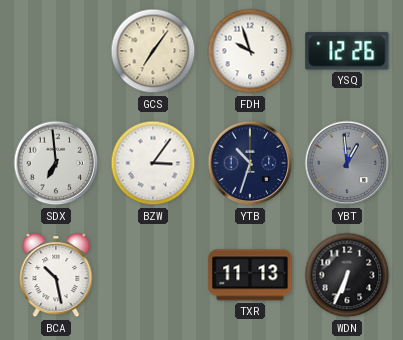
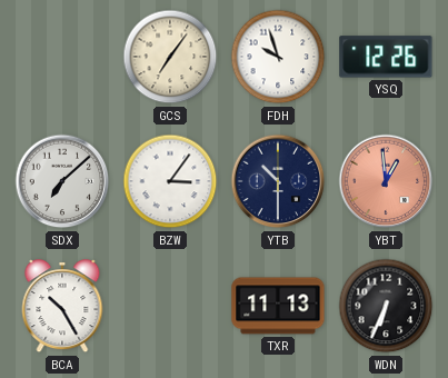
SDX: 6:59 -> 7:08 (62, 181)
YTB: 10:33 -> 10:30 (278, 181)
YBT dial: grey -> salmon (386, 181)
BCA: 10:28 -> 10:25 (62, 307)
